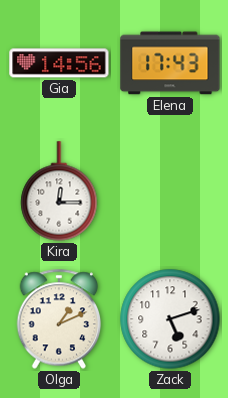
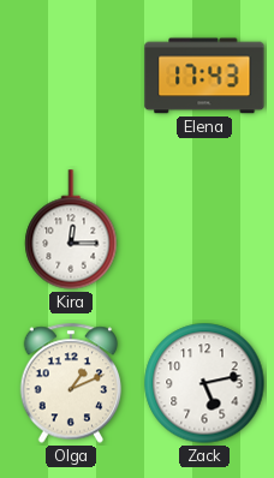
Gia: 14:56 -> none (59, 63)
Zack: 5:12 -> 5:13 (204, 383)
